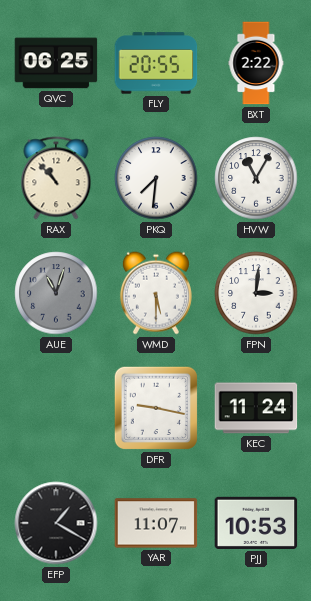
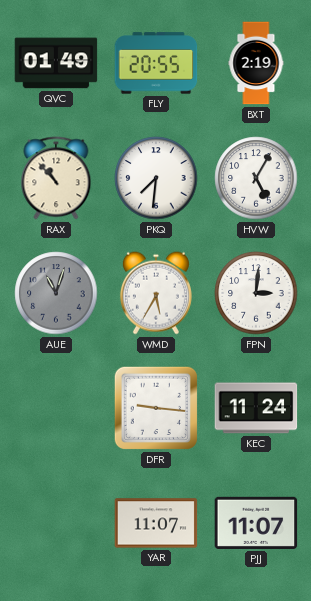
QVC: 06:25 -> 01:49 (56, 63)
BXT: 2:22 -> 2:19 (256, 63)
HVW: 11:05 -> 5:05 (256, 178)
WMD: 5:30 -> 5:35 (156, 293)
DFR: 9:17 -> 9:16 (156, 408)
EFP: 1:20 -> none (56, 523)
PJJ: 10:53 -> 11:07 (256, 523)
